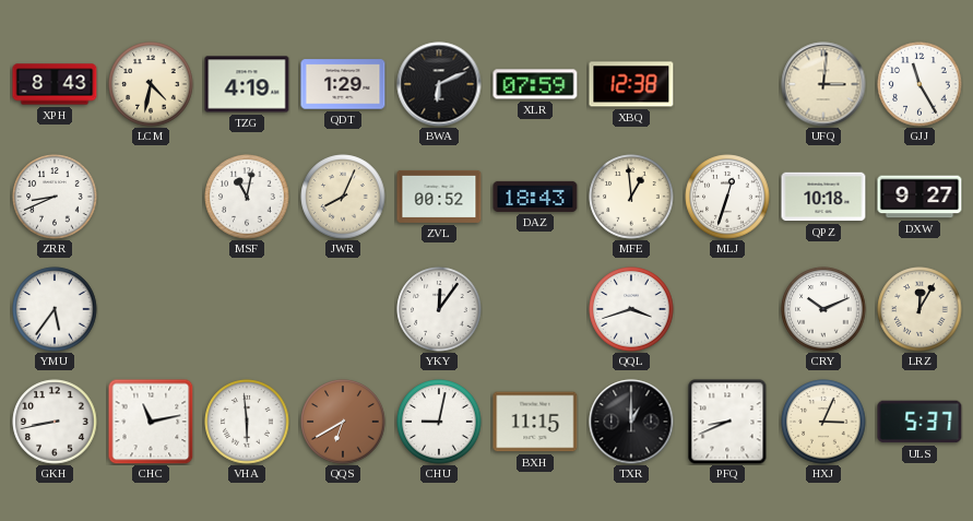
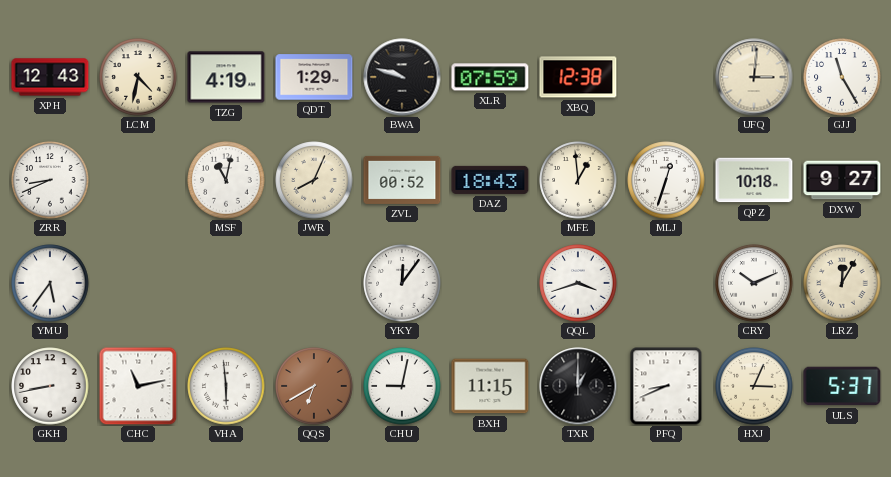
XPH: 8:43 -> 12:43 (50, 77)
BWA: 6:11 -> 9:48 (402, 77)
